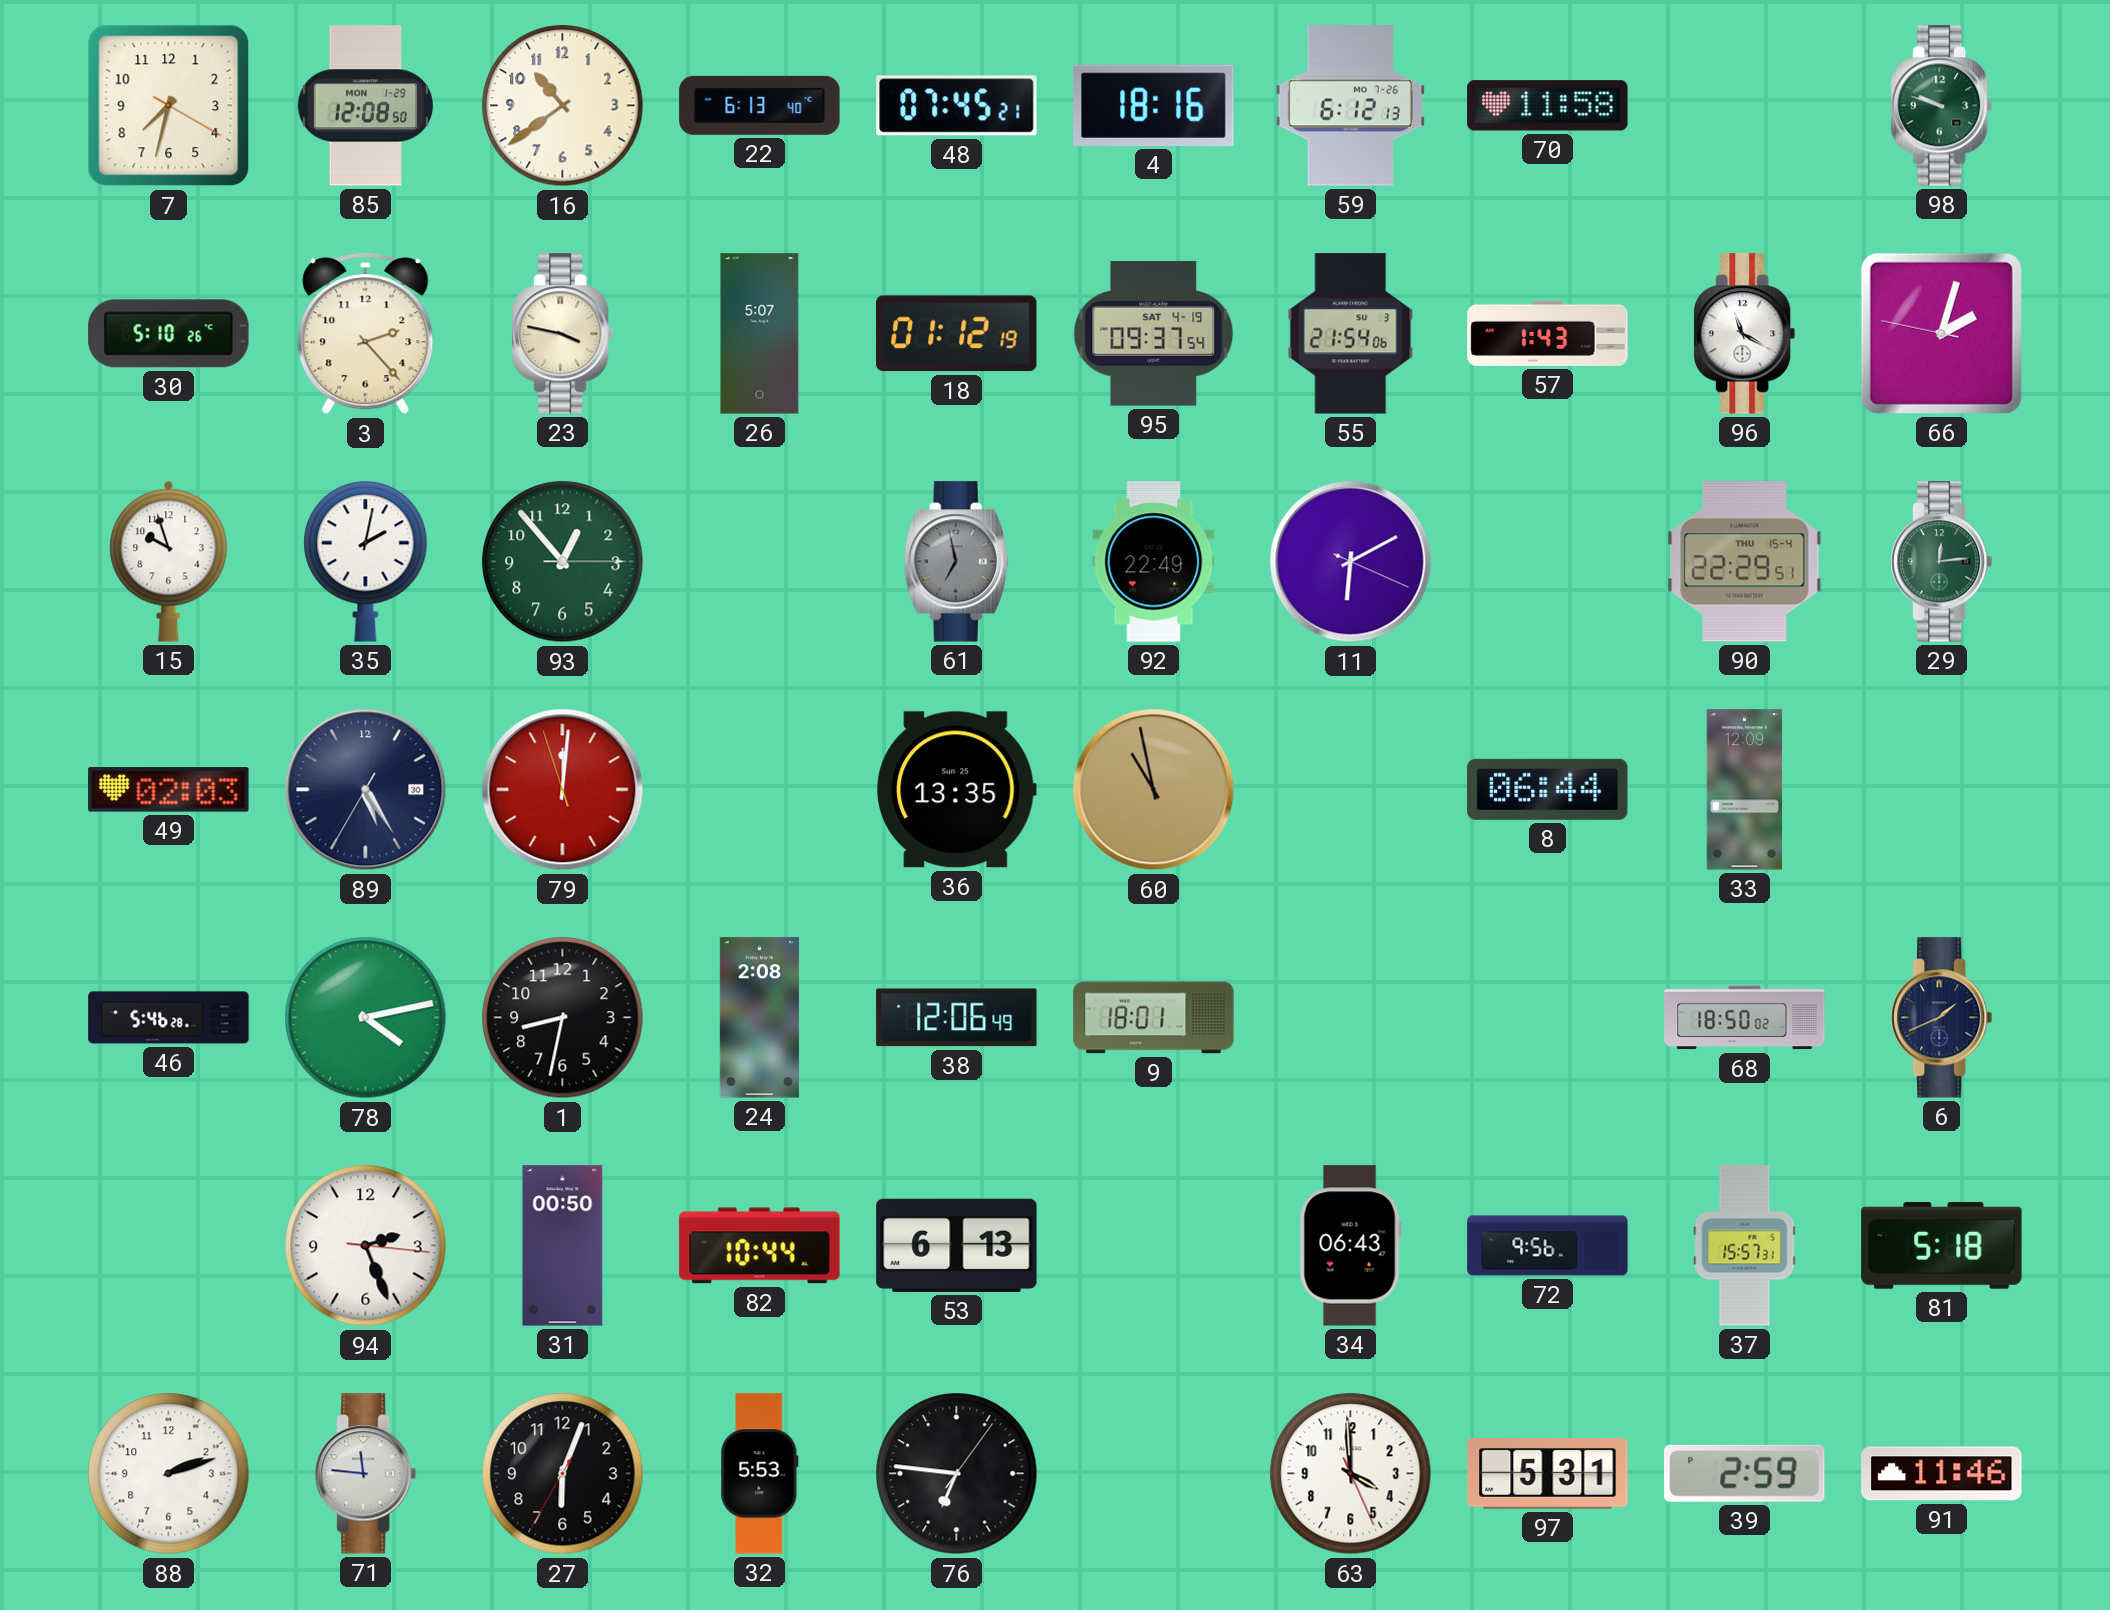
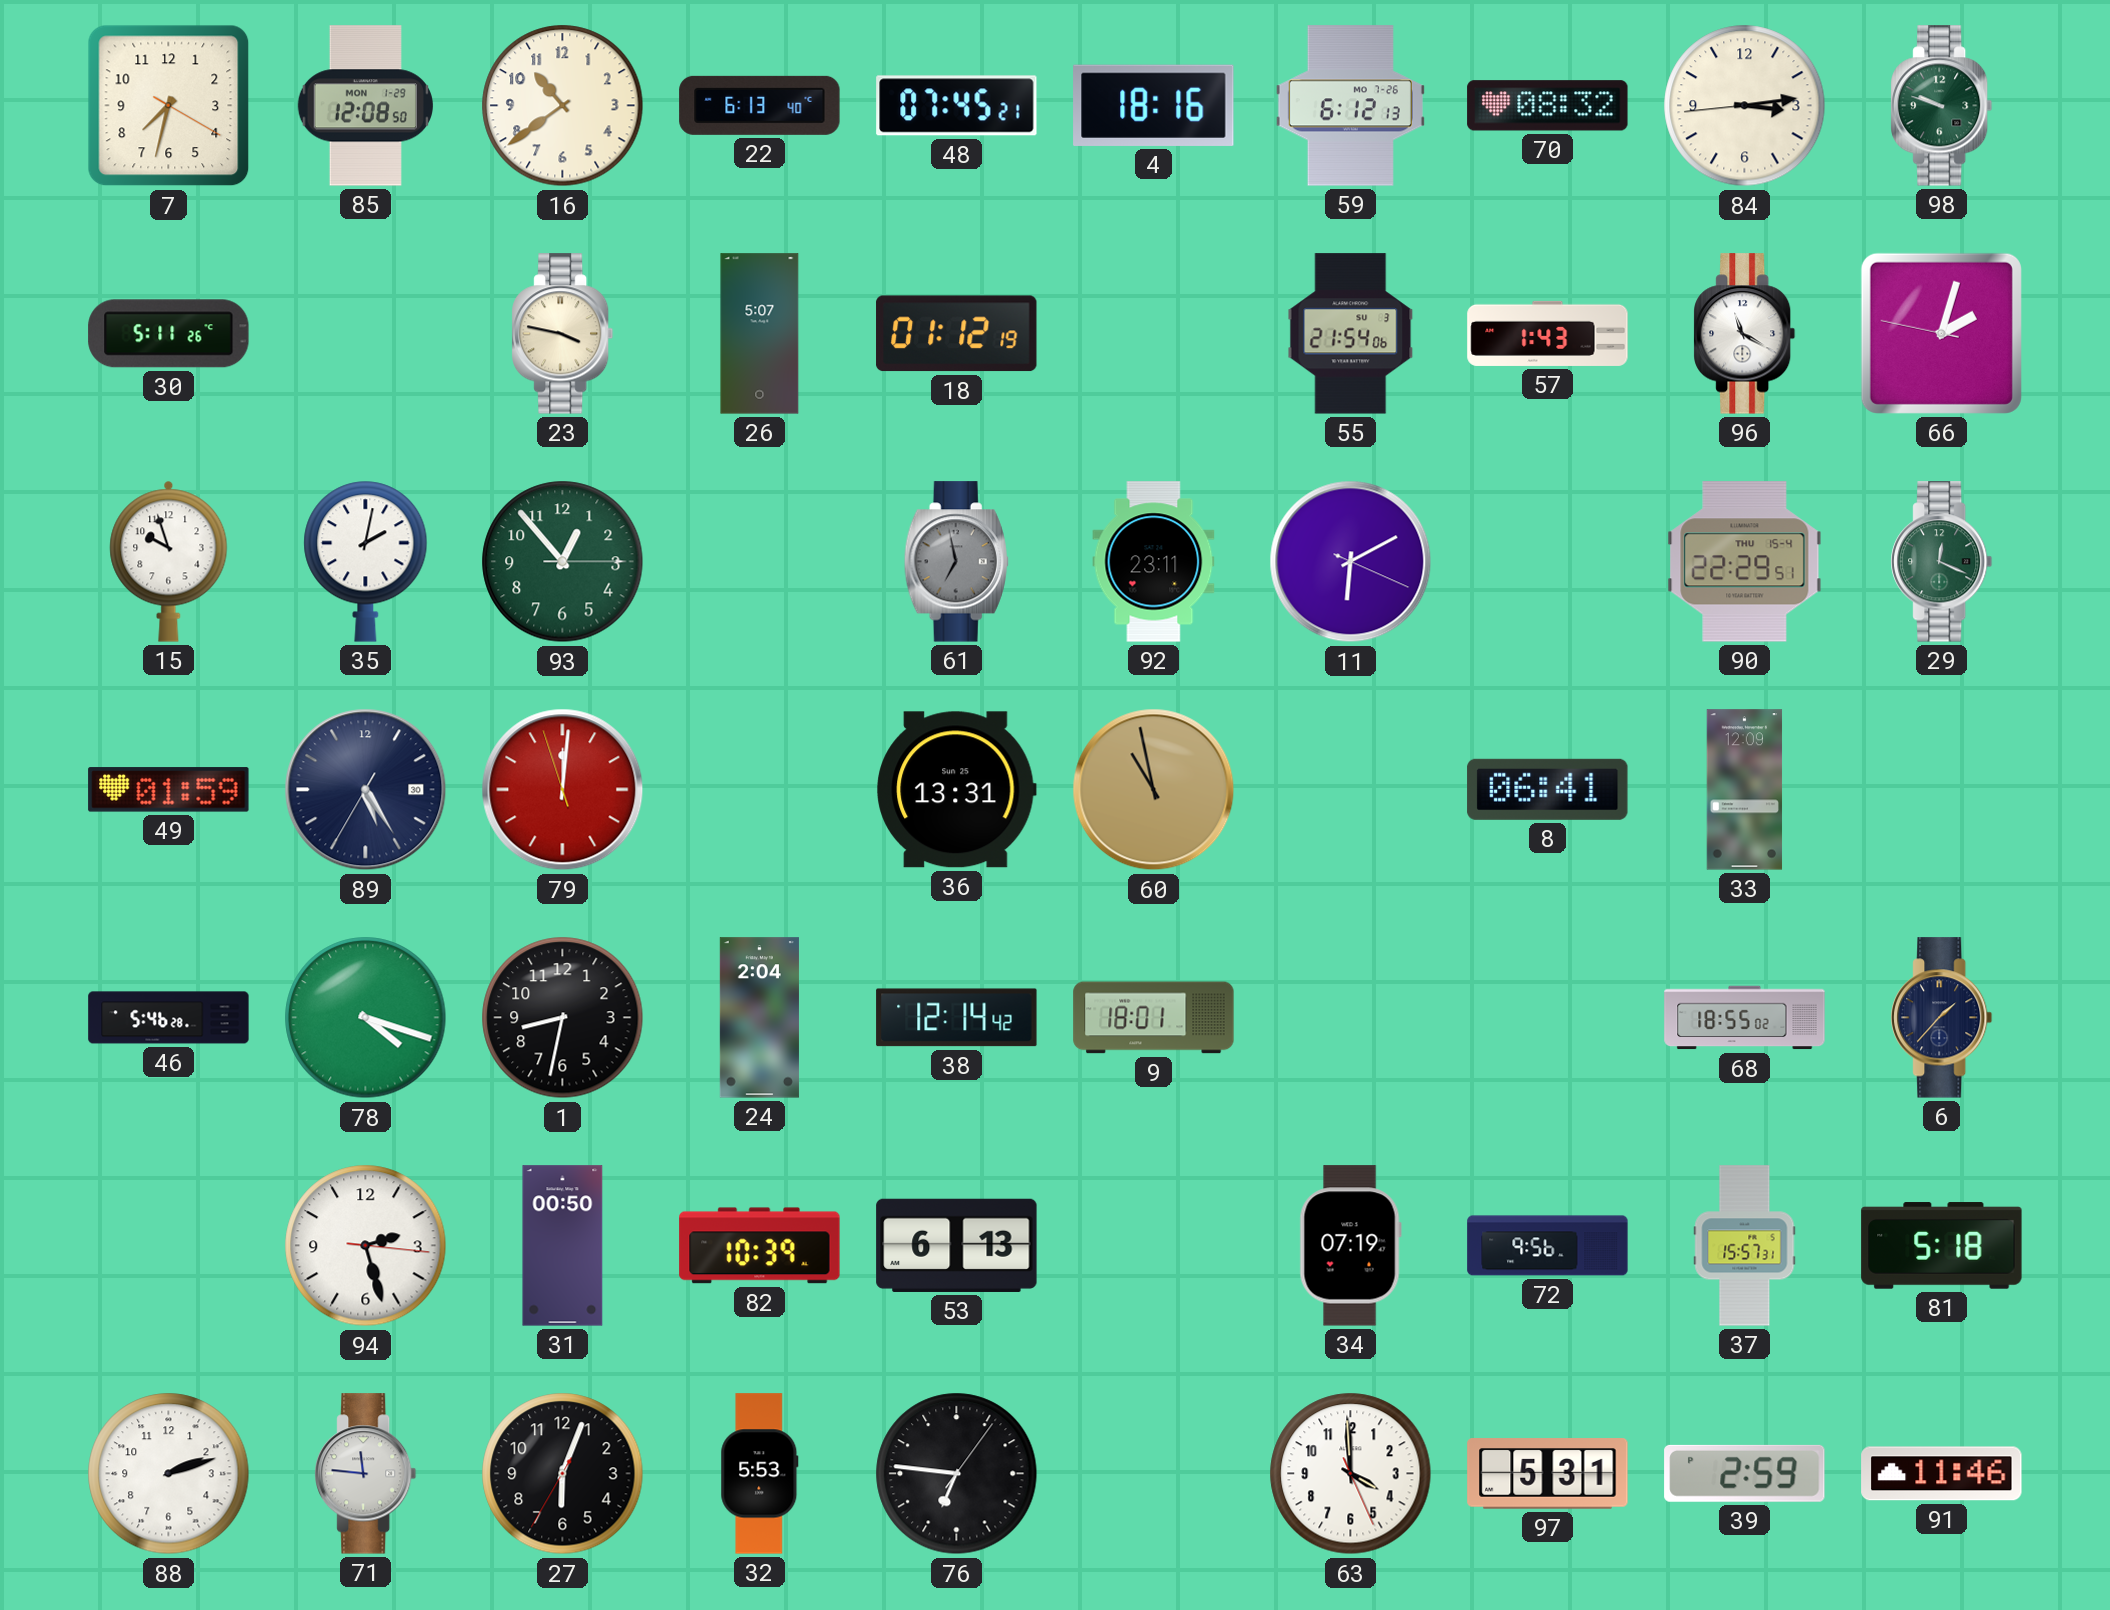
70: 11:58 -> 08:32 (1548, 106)
84: none -> 3:13 (1745, 106)
30: 5:10 -> 5:11 (169, 334)
3: 2:23 -> none (366, 334)
95: 09:37 -> none (1154, 334)
92: 22:49 -> 23:11 (1154, 562)
29: 12:14 -> 12:19 (1942, 562)
49: 02:03 -> 01:59 (169, 790)
36: 13:35 -> 13:31 (957, 790)
8: 06:44 -> 06:41 (1548, 789)
78: 4:13 -> 4:18 (366, 1018)
24: 2:08 -> 2:04 (759, 1018)
38: 12:06 -> 12:14 (957, 1018)
68: 18:50 -> 18:55 (1745, 1018)
6: 1:41 -> 1:37 (1942, 1018)
94: 2:26 -> 2:27 (366, 1246)
82: 10:44 -> 10:39 (760, 1246)
34: 06:43 -> 07:19 (1350, 1246)
